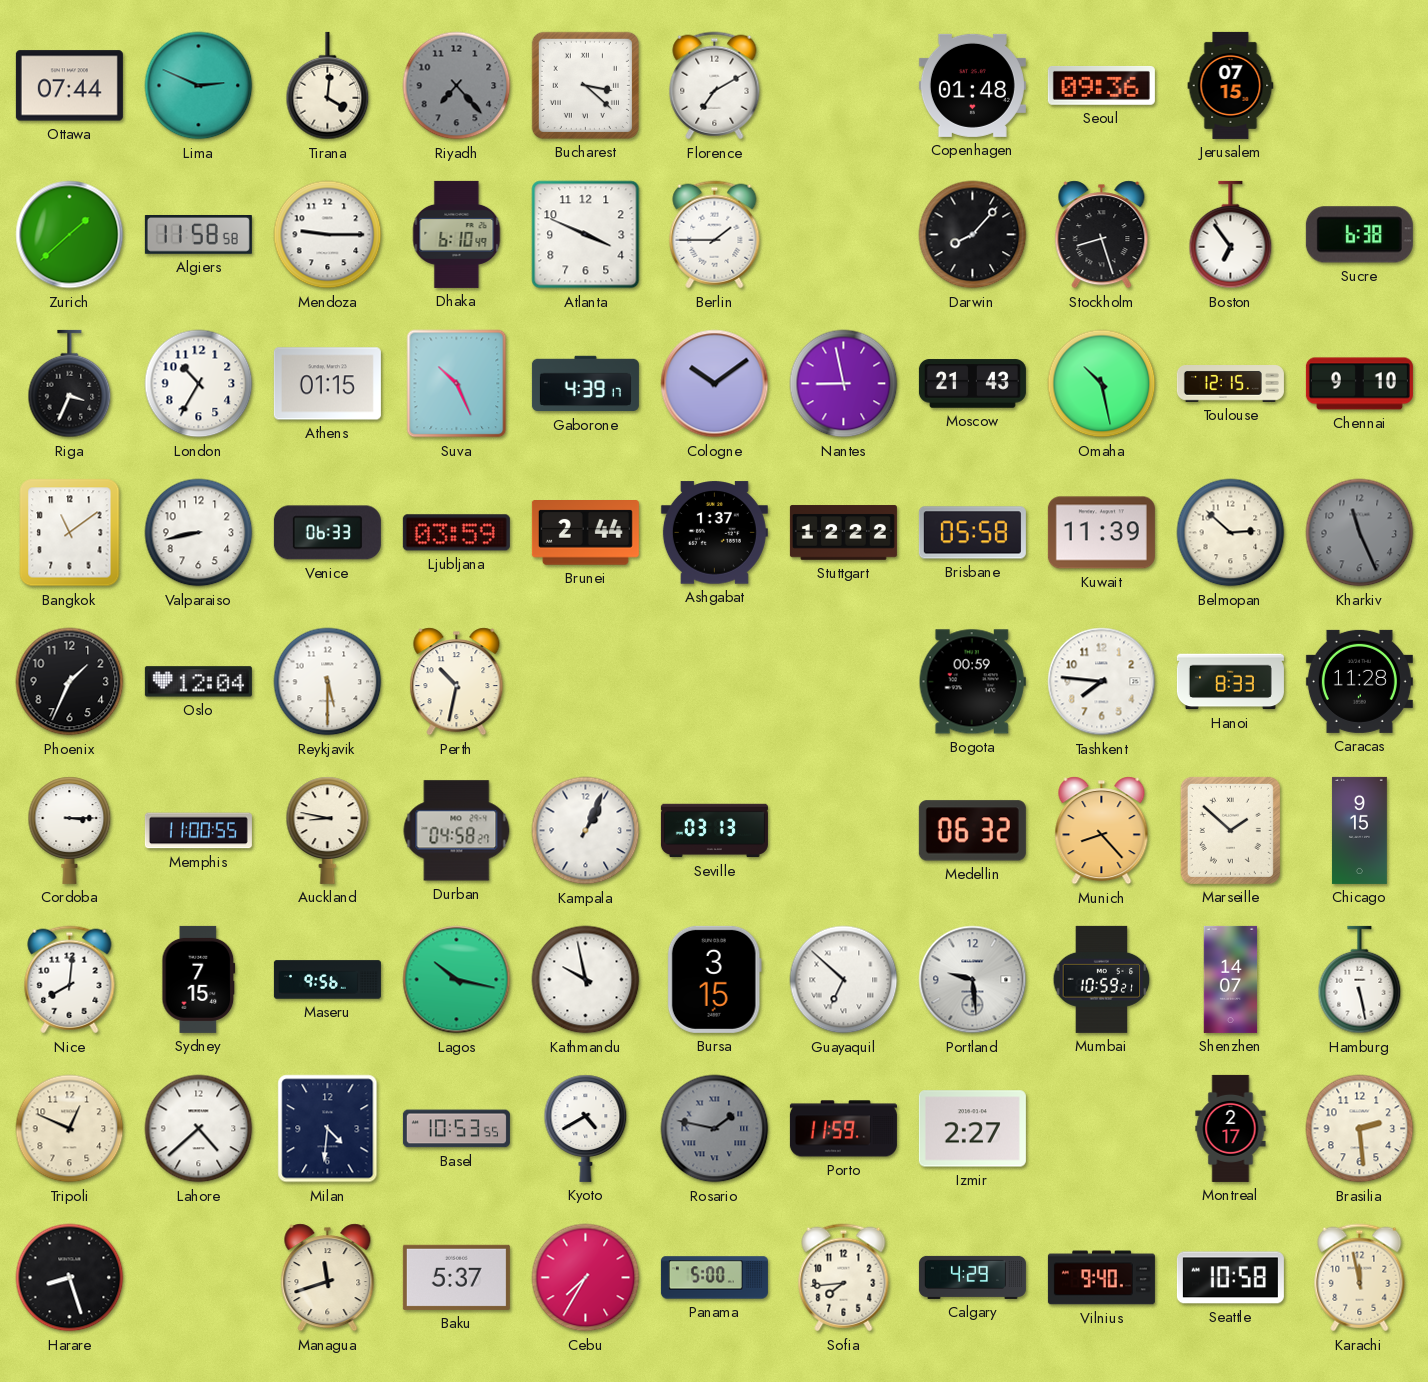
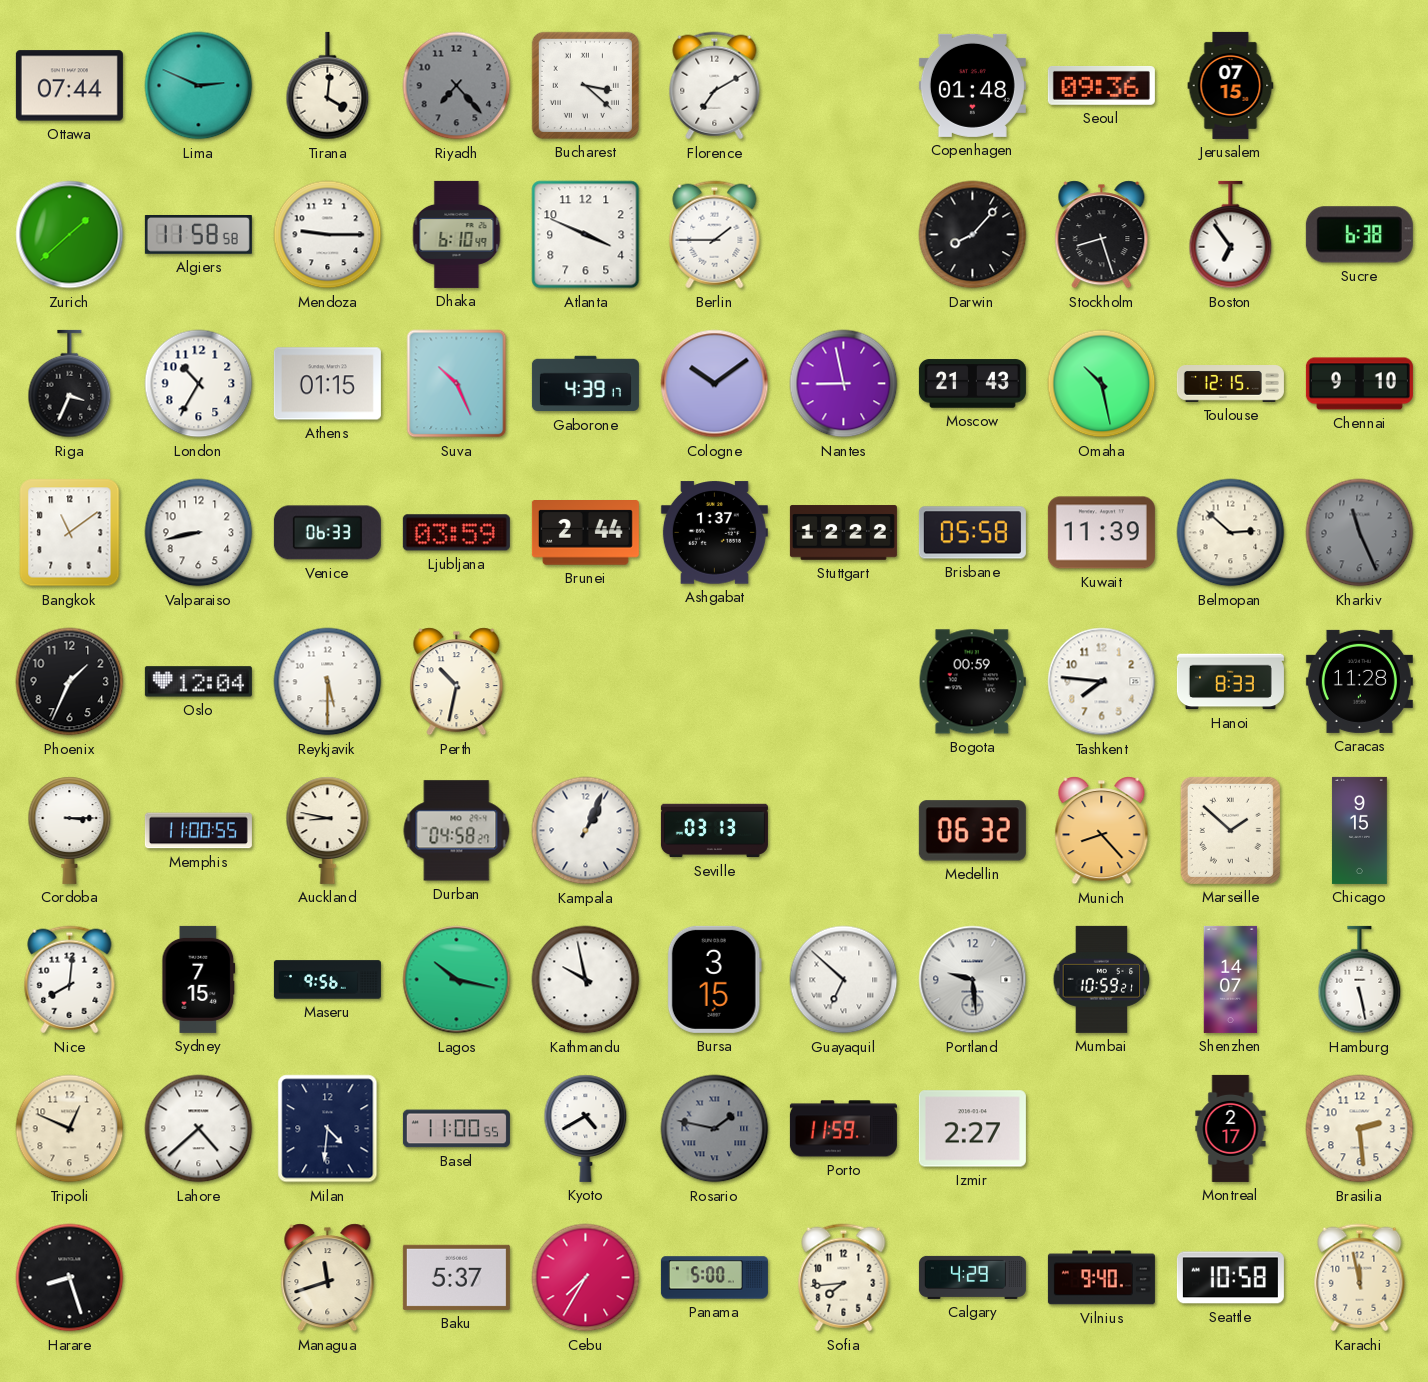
Basel: 10:53 -> 11:00 (456, 1129)
